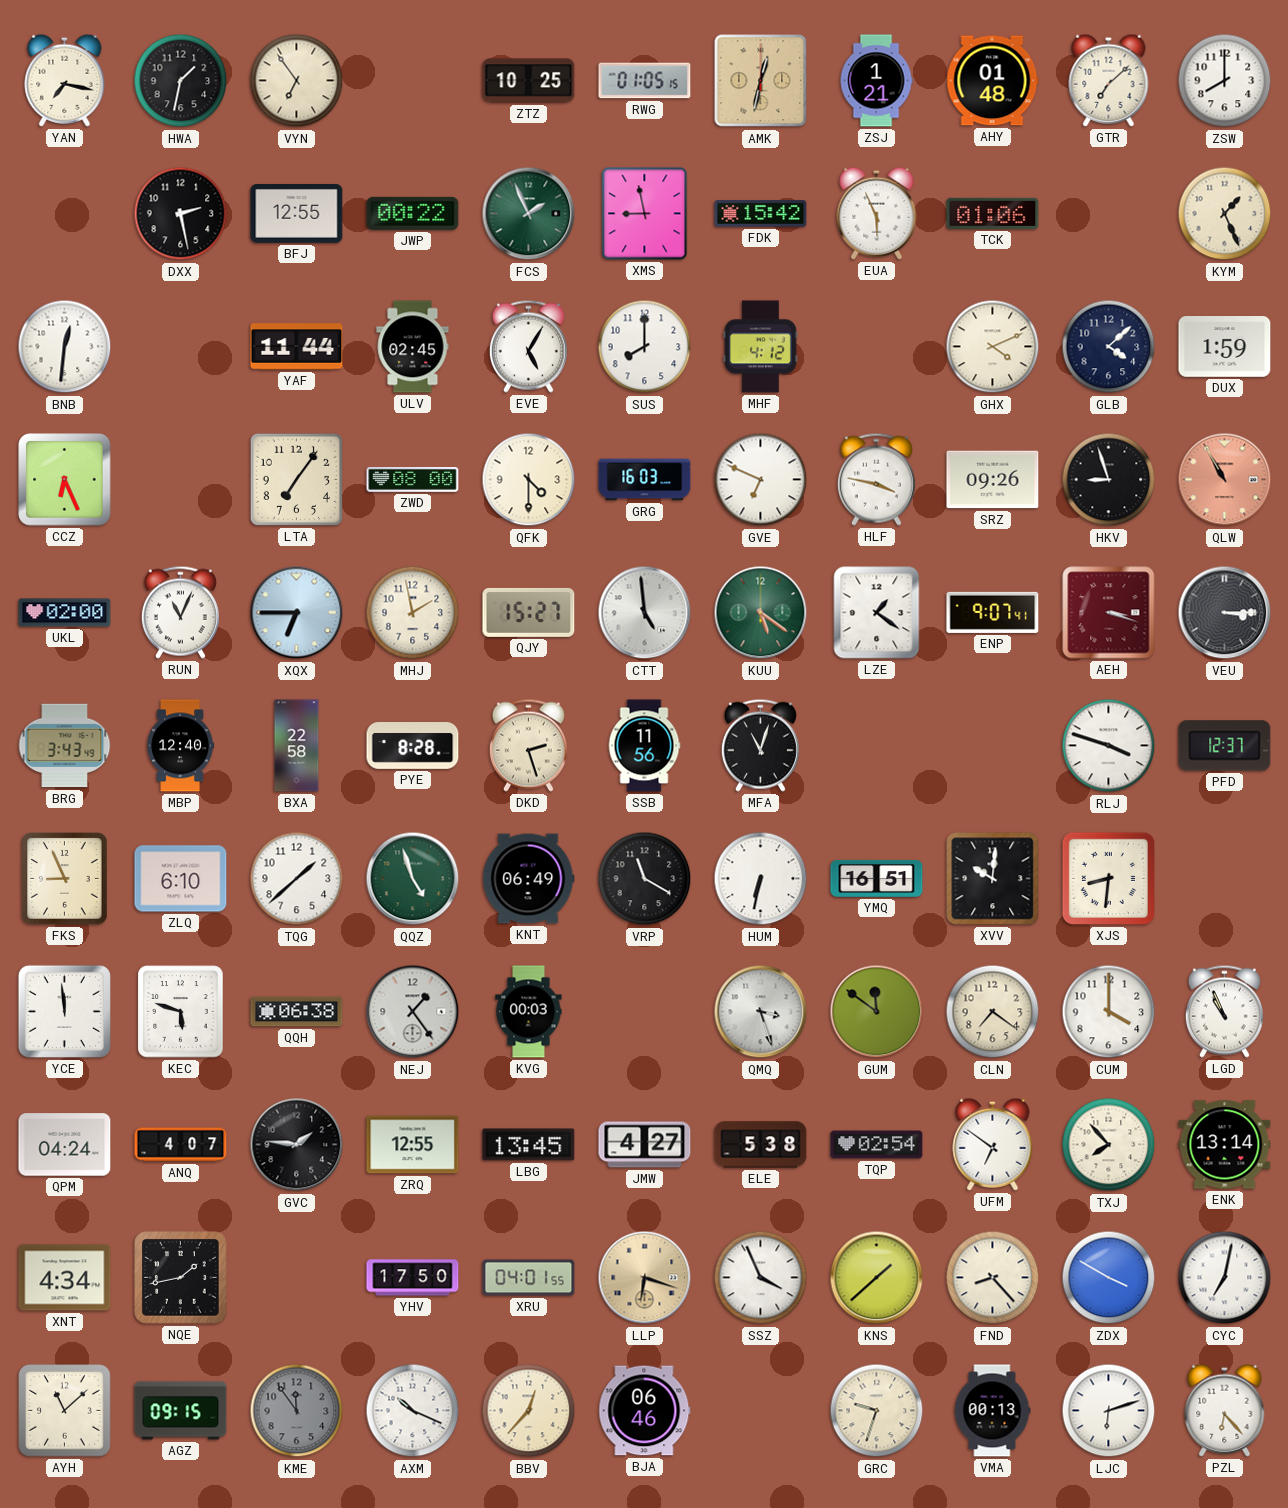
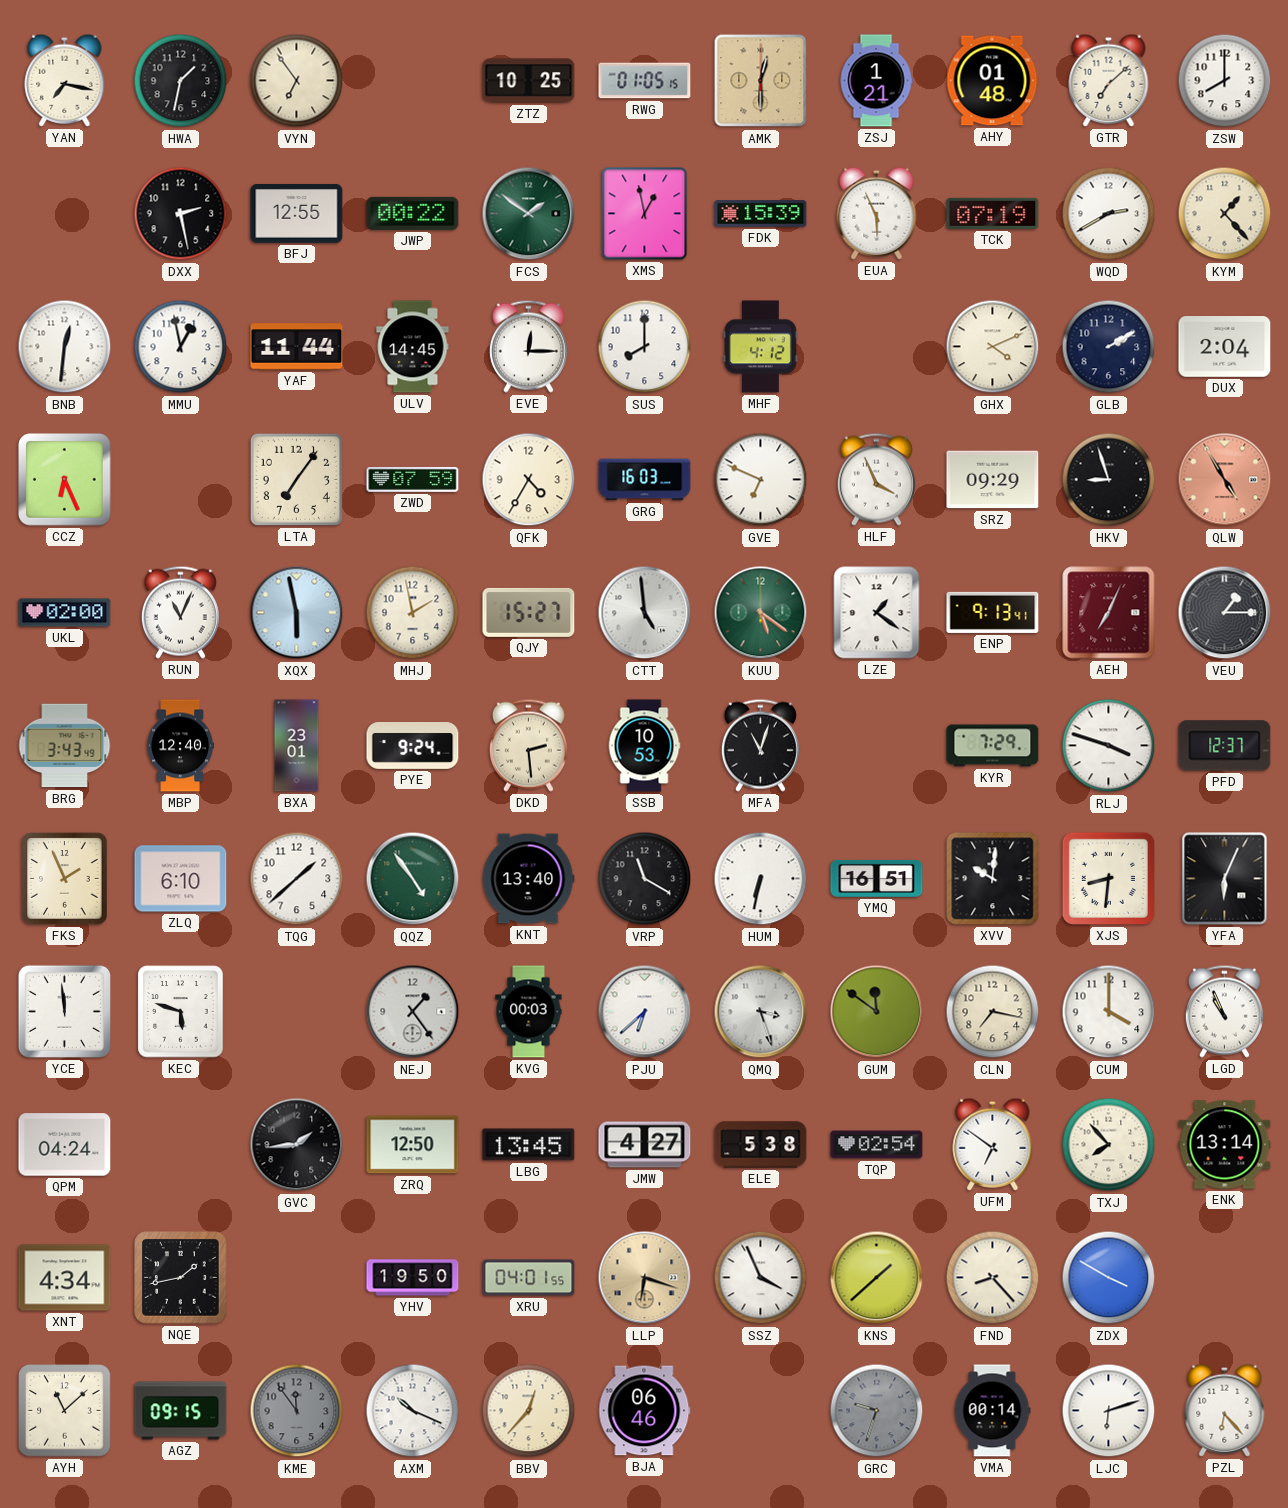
AMK: 12:32 -> 12:30 (761, 81)
FCS: 1:56 -> 1:51 (529, 214)
XMS: 8:58 -> 12:58 (645, 214)
FDK: 15:42 -> 15:39 (761, 214)
TCK: 01:06 -> 07:19 (993, 213)
WQD: none -> 2:40 (1109, 214)
KYM: 1:26 -> 1:23 (1225, 214)
MMU: none -> 12:58 (181, 347)
ULV: 02:45 -> 14:45 (413, 347)
EVE: 5:05 -> 12:15 (528, 346)
GLB: 4:08 -> 2:10 (1109, 347)
DUX: 1:59 -> 2:04 (1225, 347)
ZWD: 08:00 -> 07:59 (413, 480)
QFK: 4:30 -> 4:35 (529, 480)
HLF: 3:47 -> 3:56 (876, 479)
SRZ: 09:26 -> 09:29 (993, 480)
QLW: 10:55 -> 4:55 (1225, 480)
XQX: 6:45 -> 5:58 (297, 613)
ENP: 9:07 -> 9:13 (993, 612)
AEH: 3:18 -> 7:04 (1109, 613)
VEU: 3:15 -> 1:15 (1225, 613)
BXA: 22:58 -> 23:01 (297, 746)
PYE: 8:28 -> 9:24 (413, 746)
DKD: 2:27 -> 2:29 (528, 745)
SSB: 11:56 -> 10:53 (644, 746)
KYR: none -> 7:29 (993, 746)
FKS: 8:56 -> 1:56 (65, 879)
QQZ: 4:57 -> 4:54 (413, 879)
KNT: 06:49 -> 13:40 (529, 879)
YFA: none -> 6:04 (1225, 879)
QQH: 06:38 -> none (297, 1012)
PJU: none -> 6:38 (645, 1012)
CLN: 7:21 -> 7:17 (993, 1012)
ANQ: 4:07 -> none (181, 1145)
GVC: 1:46 -> 1:44 (297, 1145)
ZRQ: 12:55 -> 12:50 (413, 1145)
YHV: 17:50 -> 19:50 (413, 1278)
CYC: 7:02 -> none (1225, 1278)
GRC dial: cream -> grey (877, 1411)
VMA: 00:13 -> 00:14 (992, 1411)
